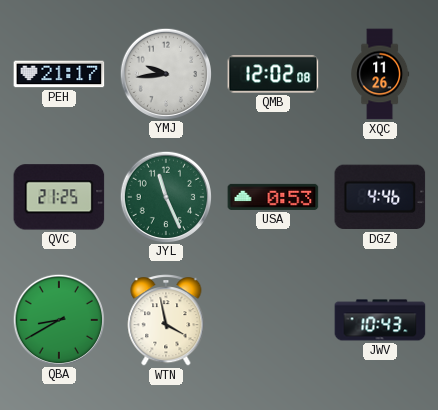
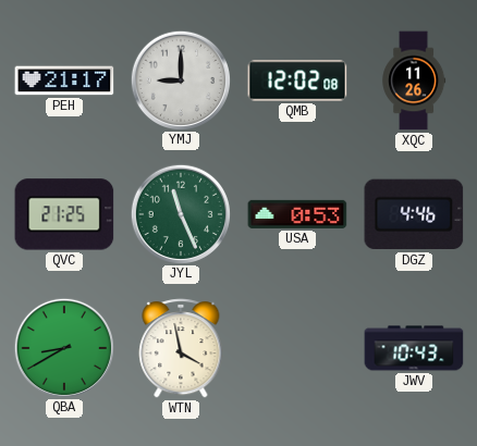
YMJ: 9:44 -> 9:00 (180, 79)
